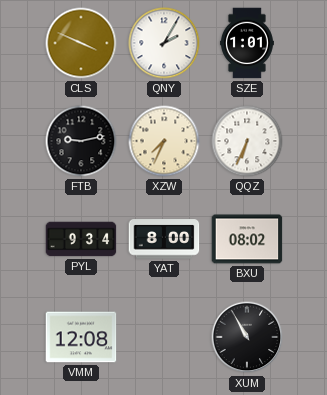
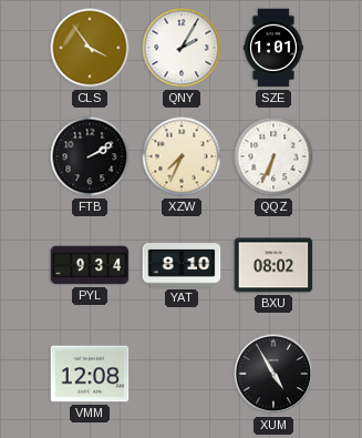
CLS: 3:49 -> 3:54 (90, 48)
FTB: 9:13 -> 2:10 (90, 156)
YAT: 8:00 -> 8:10 (182, 265)
XUM: 10:55 -> 4:55 (273, 374)
